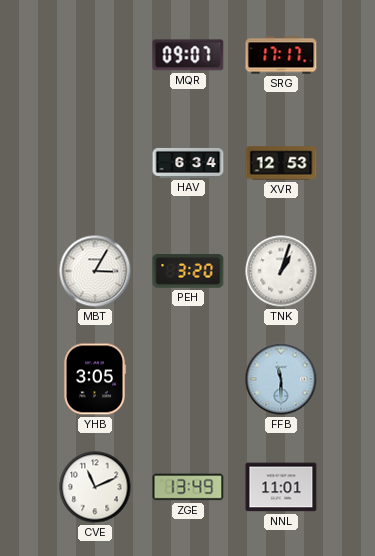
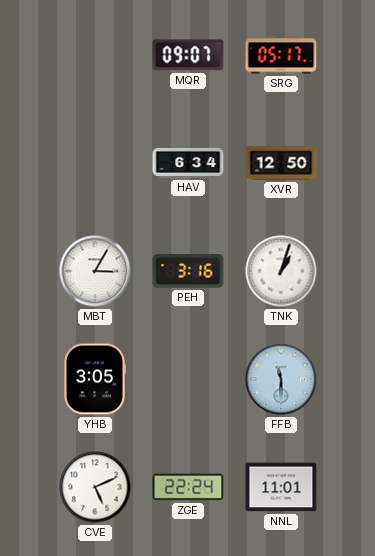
SRG: 17:17 -> 05:17 (281, 55)
XVR: 12:53 -> 12:50 (281, 163)
PEH: 3:20 -> 3:16 (188, 271)
CVE: 11:11 -> 5:11 (95, 487)
ZGE: 13:49 -> 22:24 (188, 487)
